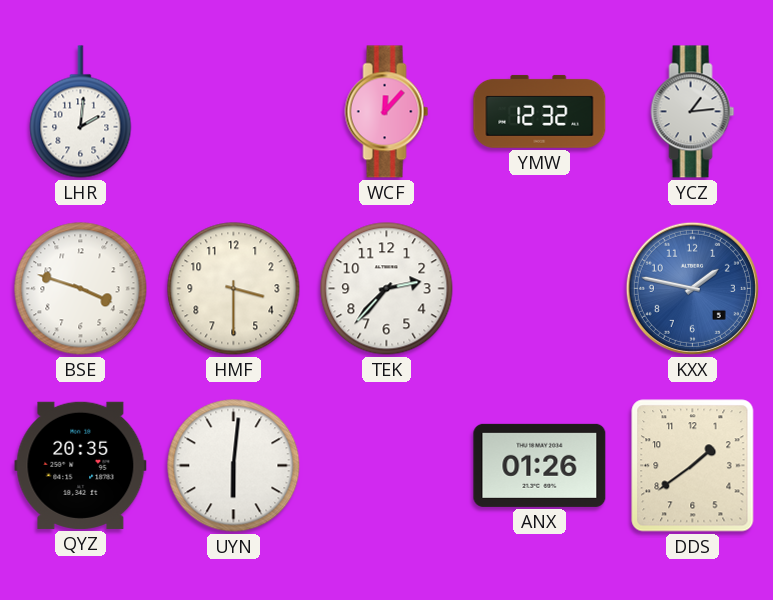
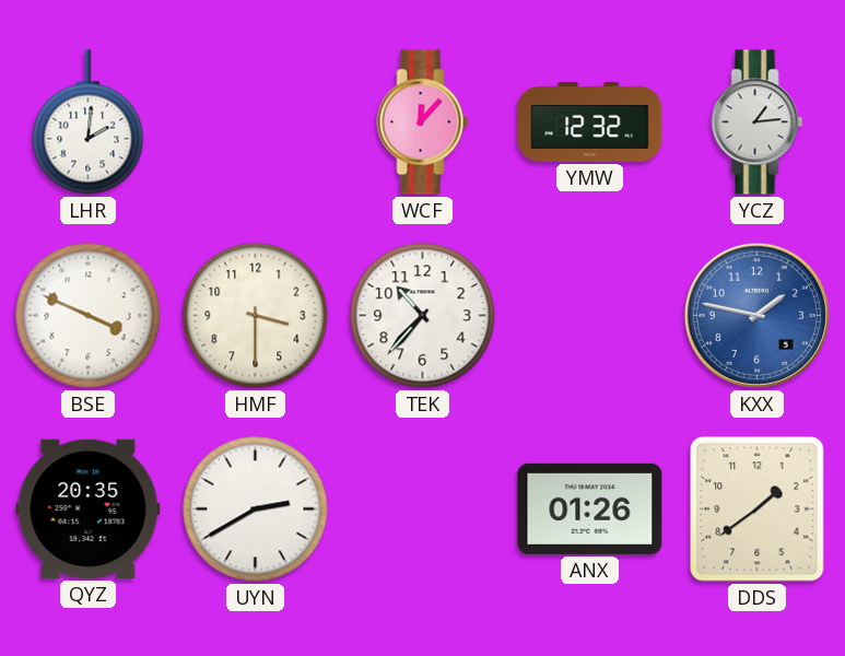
BSE: 3:48 -> 3:49 (89, 316)
TEK: 2:37 -> 10:37 (423, 316)
UYN: 6:01 -> 2:40 (256, 509)
